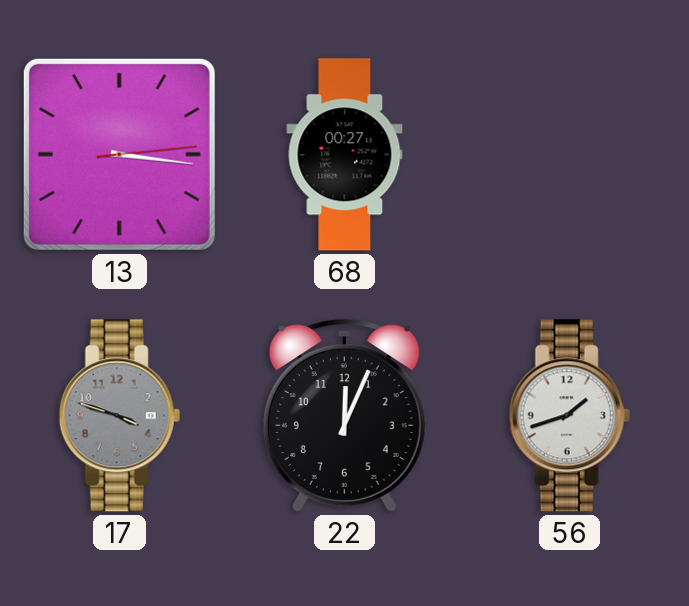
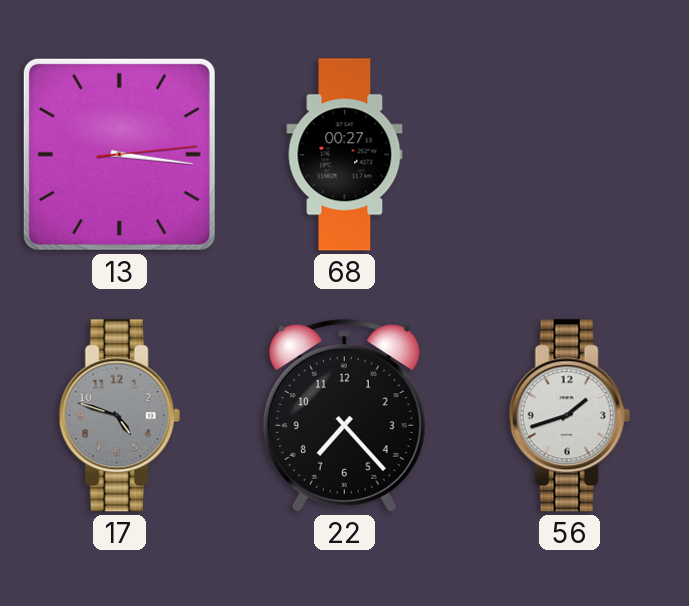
17: 3:48 -> 4:48 (119, 416)
22: 12:04 -> 7:23 (344, 416)
